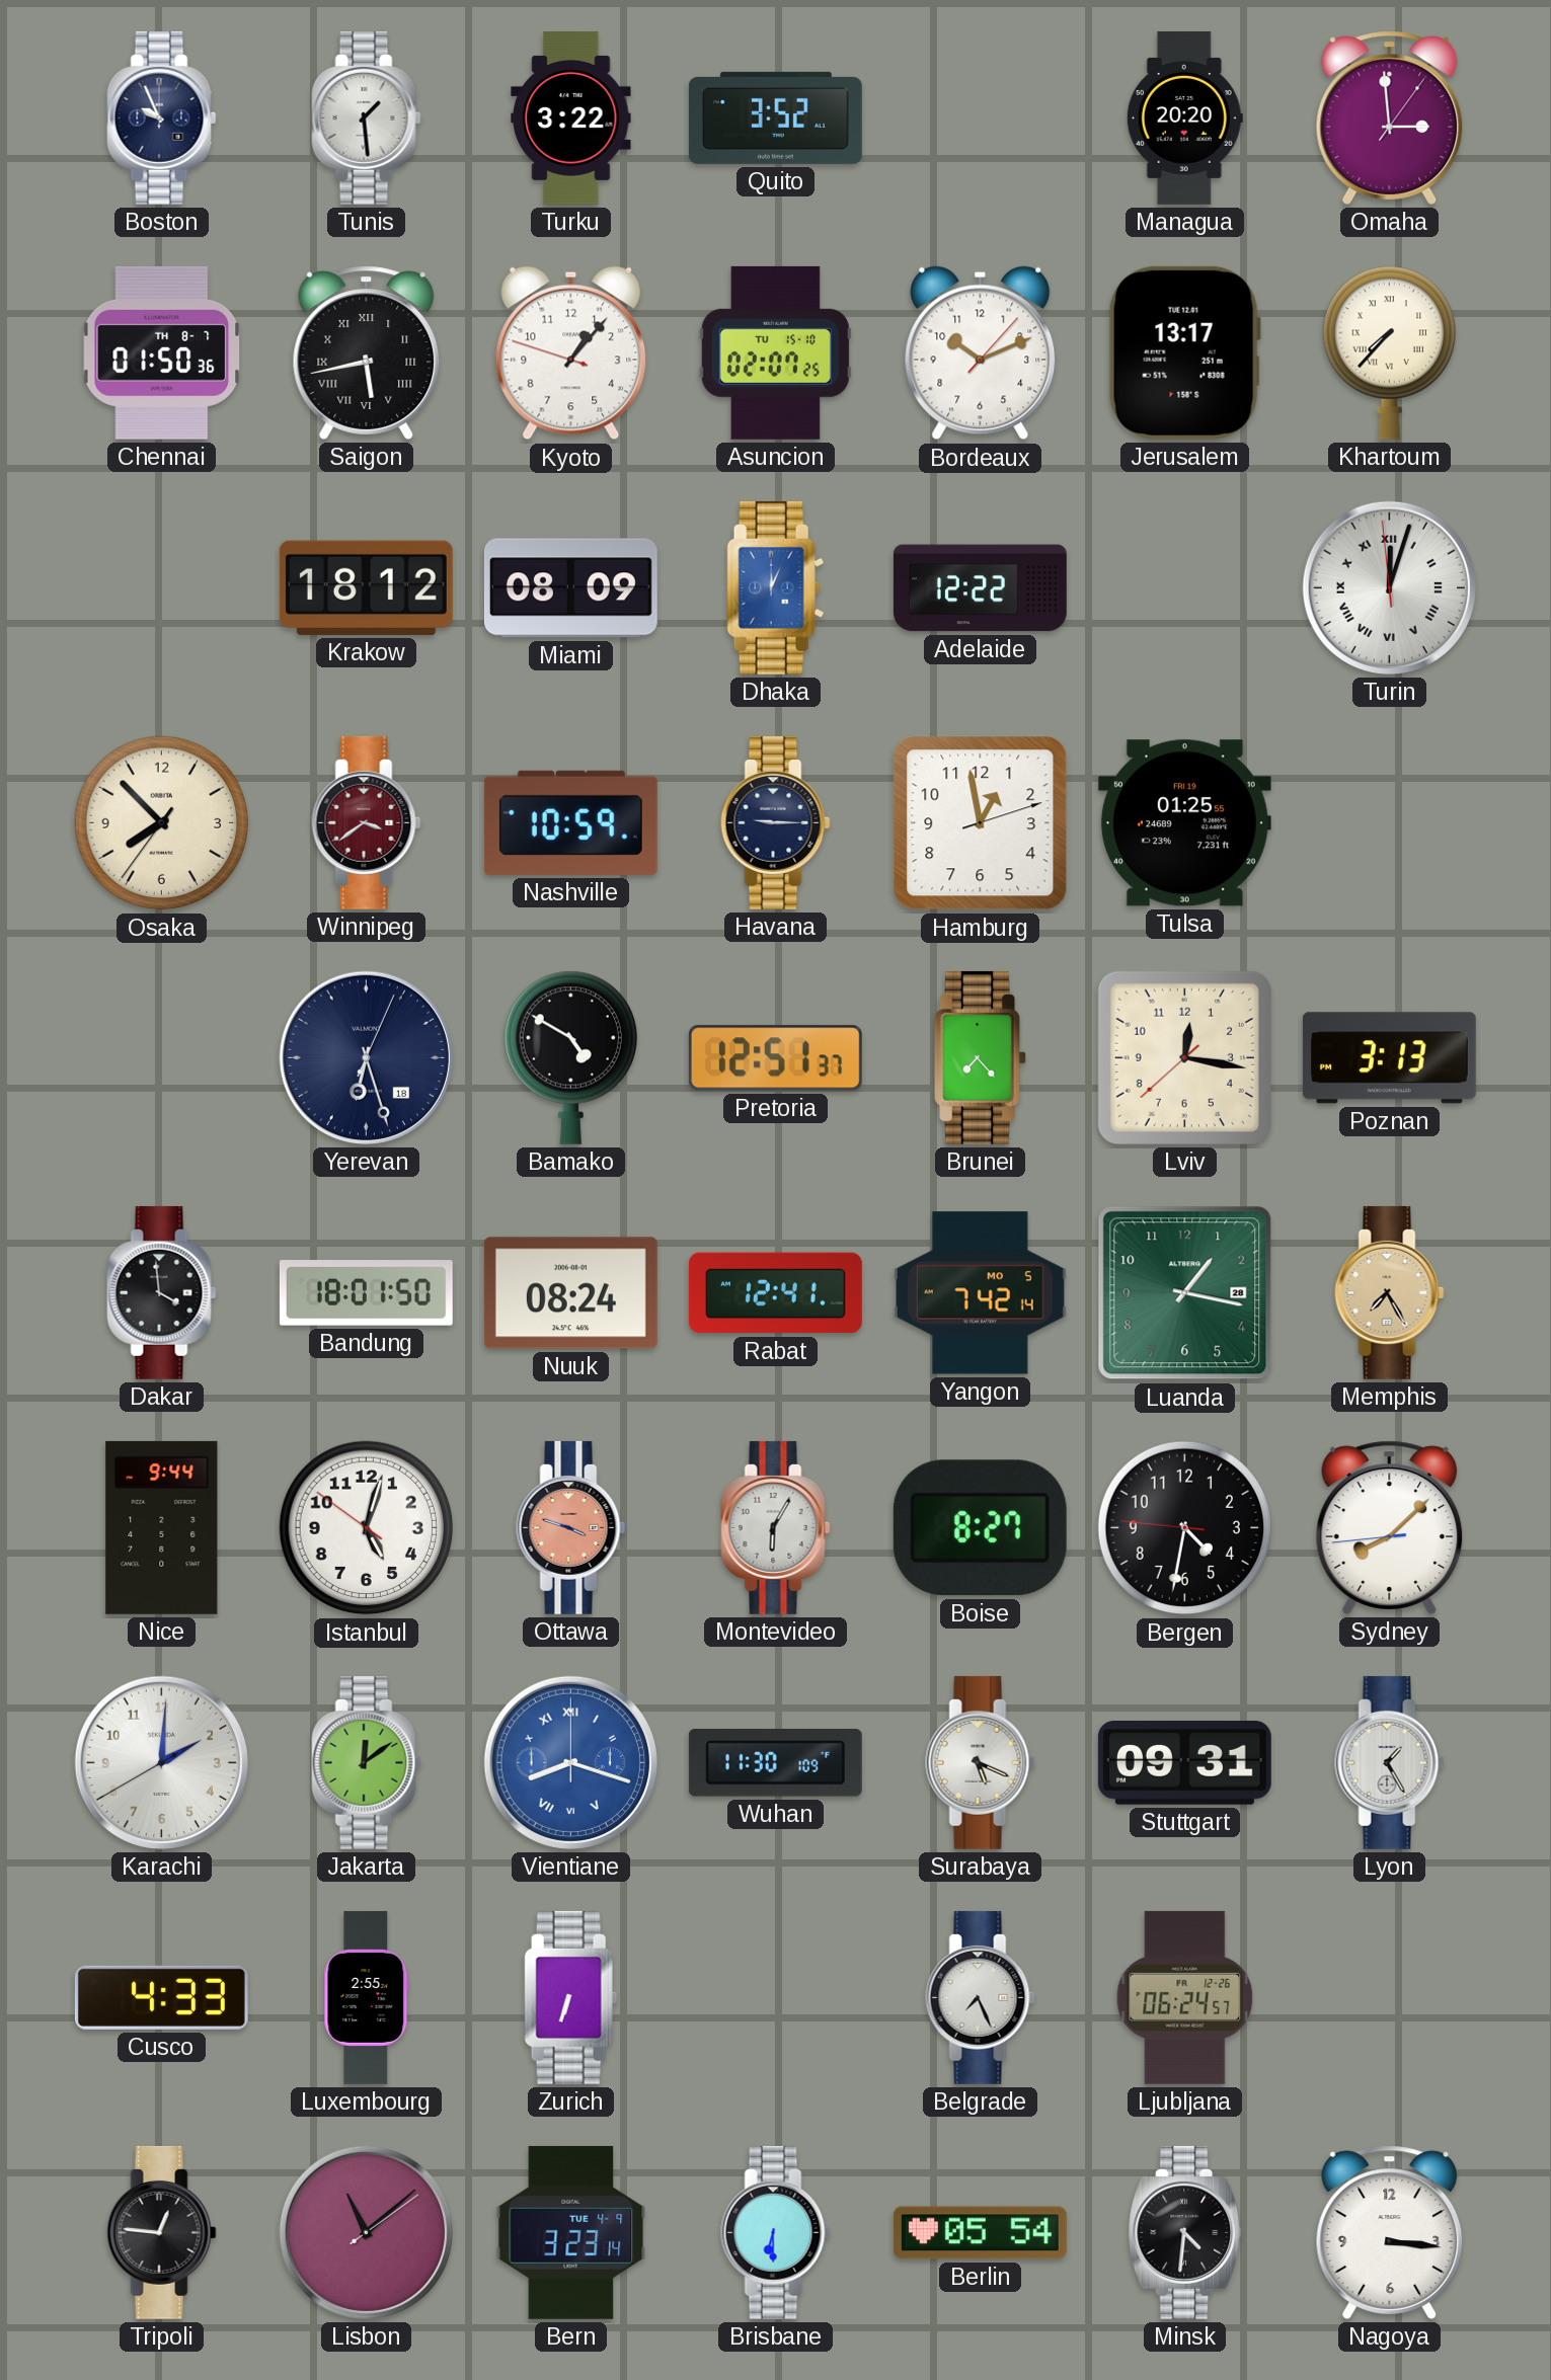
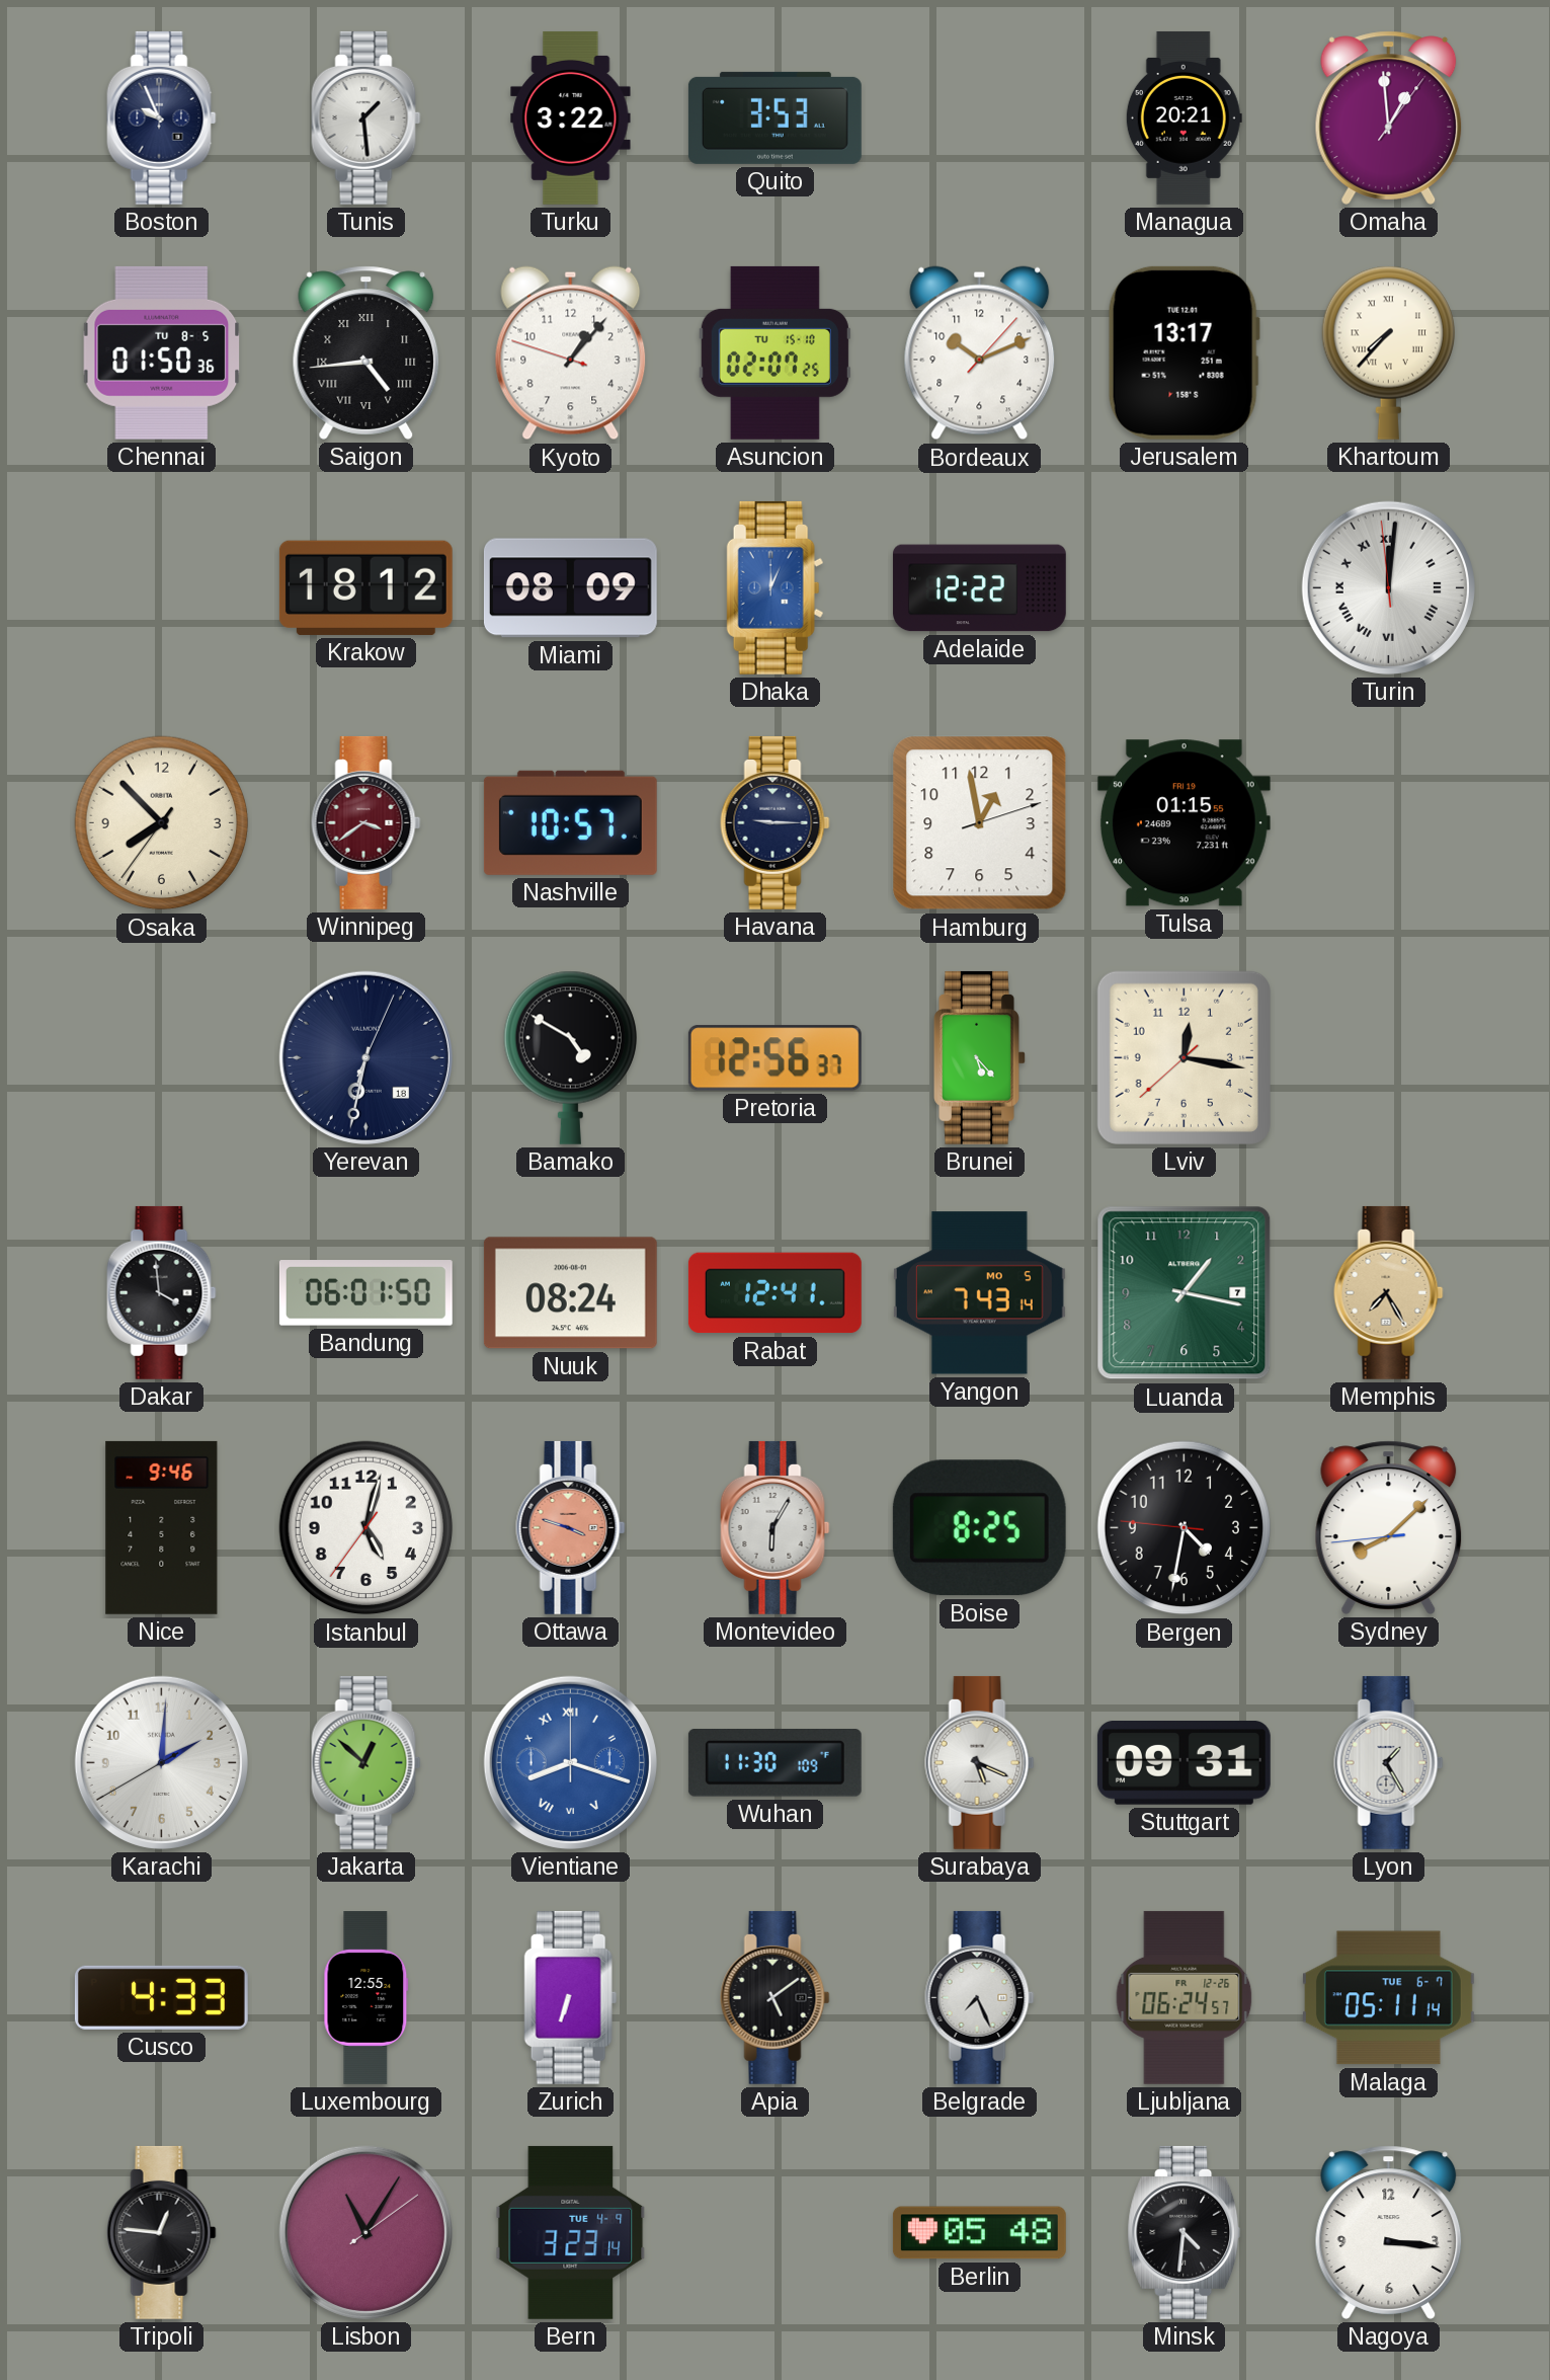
Quito: 3:52 -> 3:53 (774, 117)
Managua: 20:20 -> 20:21 (1184, 117)
Omaha: 2:59 -> 12:59 (1389, 117)
Chennai date: TH 8-7 -> TU 8-5 (162, 352)
Saigon: 5:43 -> 4:44 (366, 352)
Turin: 12:02 -> 12:00 (1388, 587)
Nashville: 10:59 -> 10:57 (570, 822)
Tulsa: 01:25 -> 01:15 (1184, 823)
Yerevan: 6:27 -> 6:32 (365, 1057)
Pretoria: 12:51 -> 12:56 (774, 1058)
Brunei: 7:23 -> 5:23 (980, 1057)
Poznan: 3:13 -> none (1389, 1058)
Bandung: 18:01 -> 06:01 (365, 1293)
Yangon: 7:42 -> 7:43 (979, 1293)
Luanda date: 28 -> 7 (1185, 1293)
Nice: 9:44 -> 9:46 (162, 1527)
Istanbul: 5:02:51 -> 5:02:36 (366, 1528)
Boise: 8:27 -> 8:25 (979, 1528)
Jakarta: 12:09 -> 12:52 (366, 1762)
Luxembourg: 2:55 -> 12:55 (366, 1998)
Apia: none -> 5:09 (776, 1997)
Malaga: none -> 05:11 (1388, 1998)
Lisbon: 11:08 -> 11:05 (365, 2232)
Brisbane: 6:30 -> none (776, 2232)
Berlin: 05:54 -> 05:48 (979, 2233)
